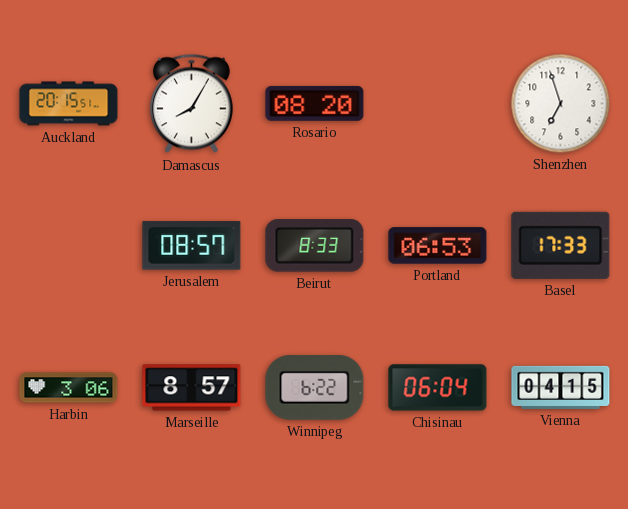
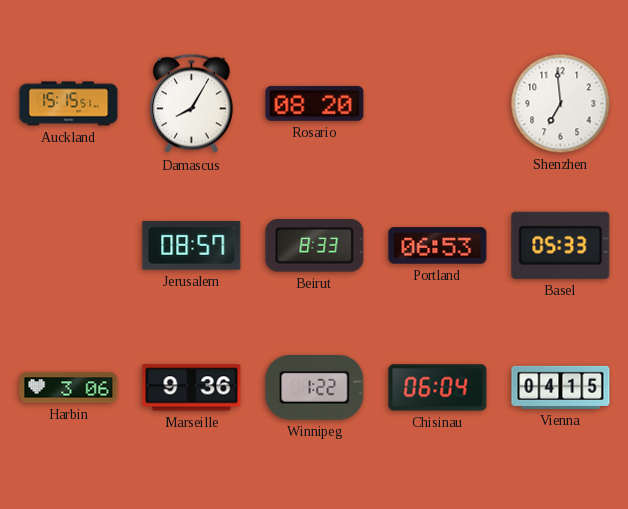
Auckland: 20:15 -> 15:15 (69, 104)
Shenzhen: 6:57 -> 6:59 (561, 104)
Basel: 17:33 -> 05:33 (561, 245)
Marseille: 8:57 -> 9:36 (192, 388)
Winnipeg: 6:22 -> 1:22 (315, 388)
